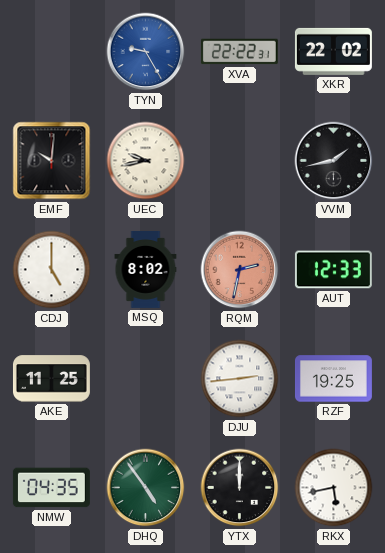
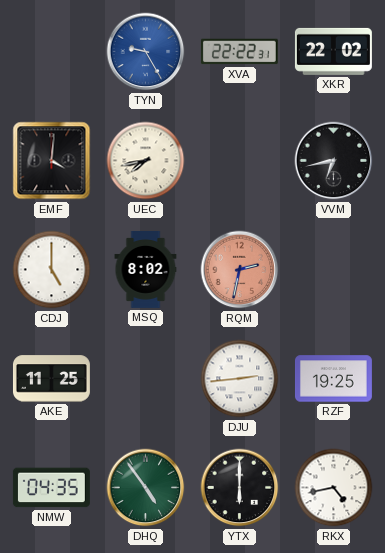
EMF: 10:01 -> 4:01 (52, 161)
UEC: 9:43 -> 7:43 (146, 161)
VVM: 1:43 -> 6:43 (334, 161)
AUT: 12:33 -> none (333, 270)
YTX: 12:00 -> 6:00 (240, 488)
RKX: 5:43 -> 4:43 (334, 488)
